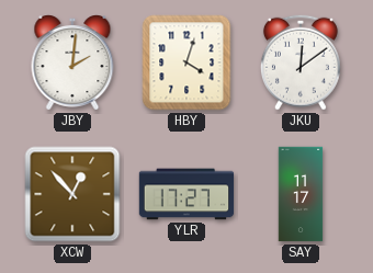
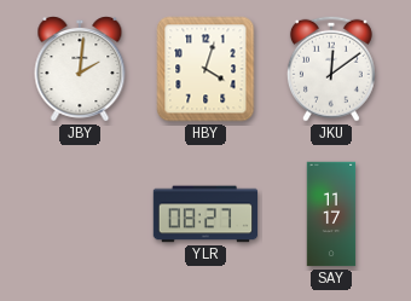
XCW: 12:53 -> none (72, 194)
YLR: 17:27 -> 08:27 (205, 214)
